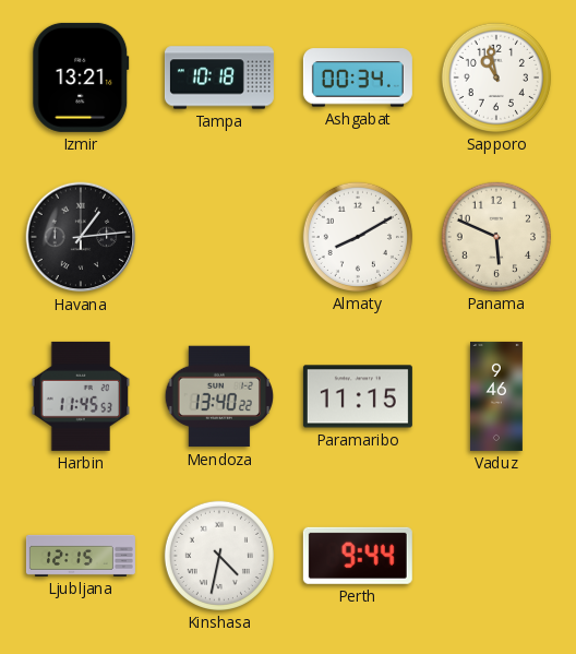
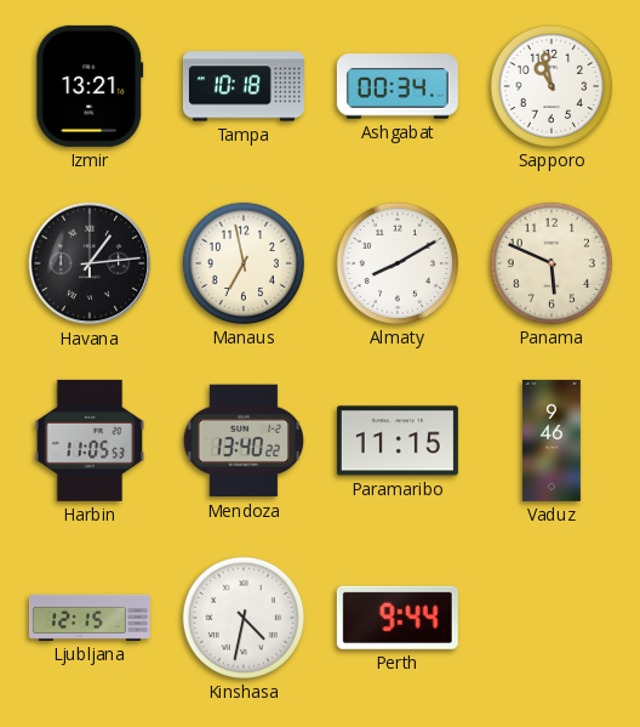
Manaus: none -> 6:58 (244, 263)
Harbin: 11:45 -> 11:05 (90, 441)
